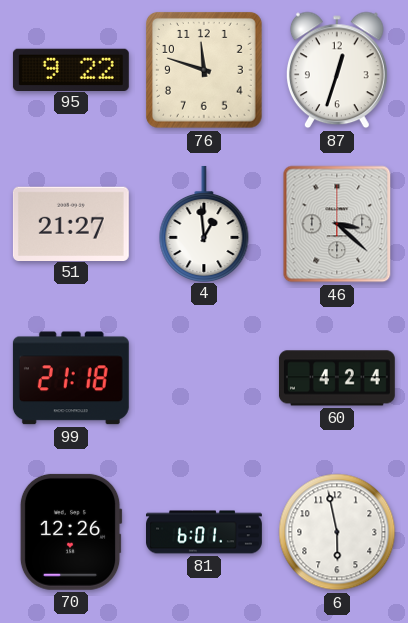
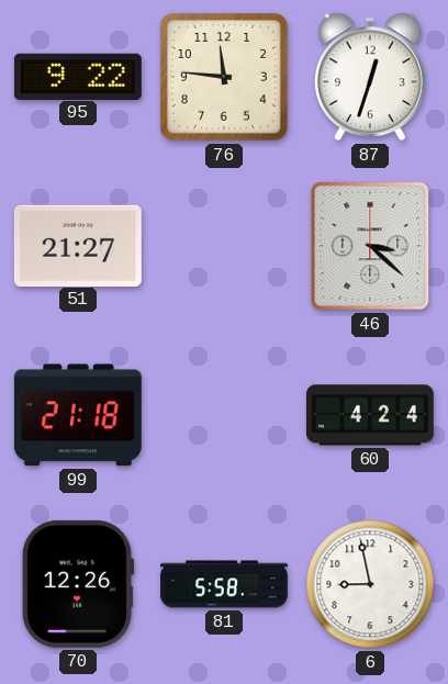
76: 11:48 -> 11:46 (225, 78)
4: 12:59 -> none (204, 223)
81: 6:01 -> 5:58 (225, 584)
6: 5:58 -> 8:58 (370, 584)
